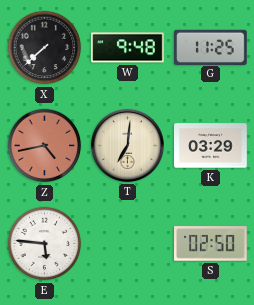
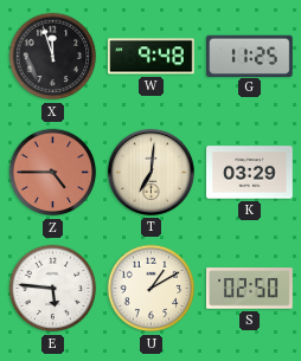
X: 7:38 -> 11:57 (53, 57)
Z: 4:43 -> 4:45 (53, 173)
U: none -> 1:10 (152, 289)
